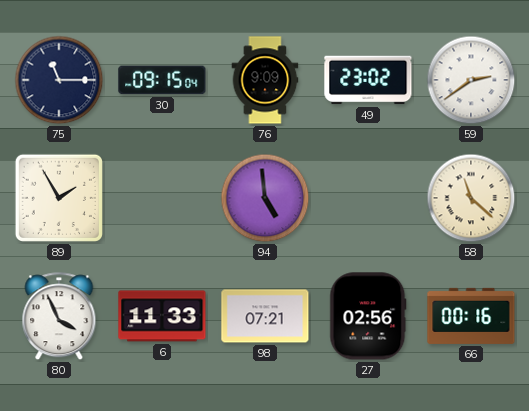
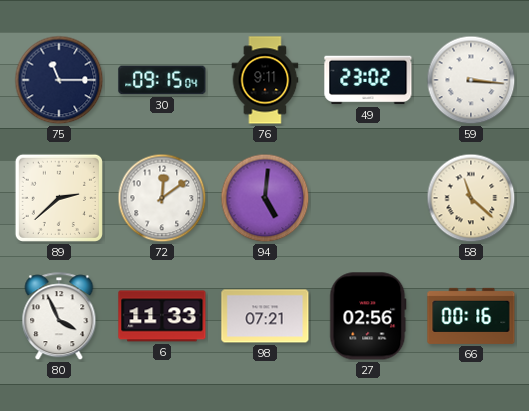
76: 9:09 -> 9:11 (265, 80)
59: 2:39 -> 3:16 (471, 80)
89: 1:55 -> 2:38 (59, 198)
72: none -> 12:09 (162, 198)
94: 4:59 -> 5:01 (265, 198)
